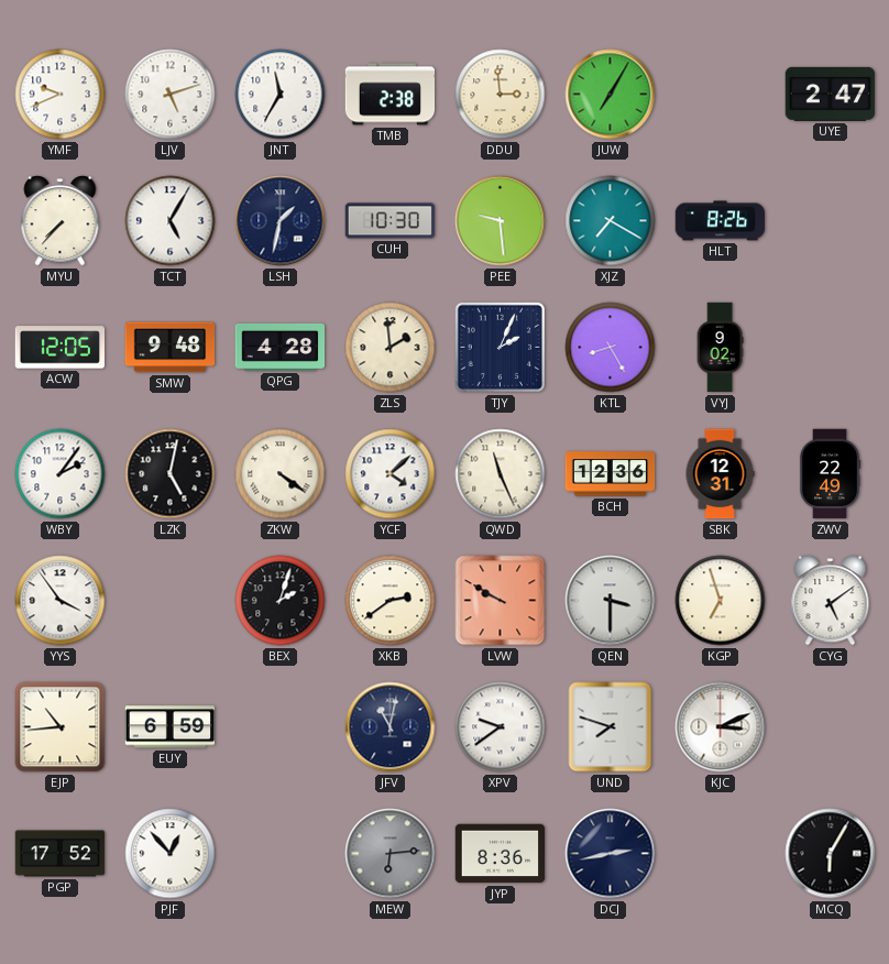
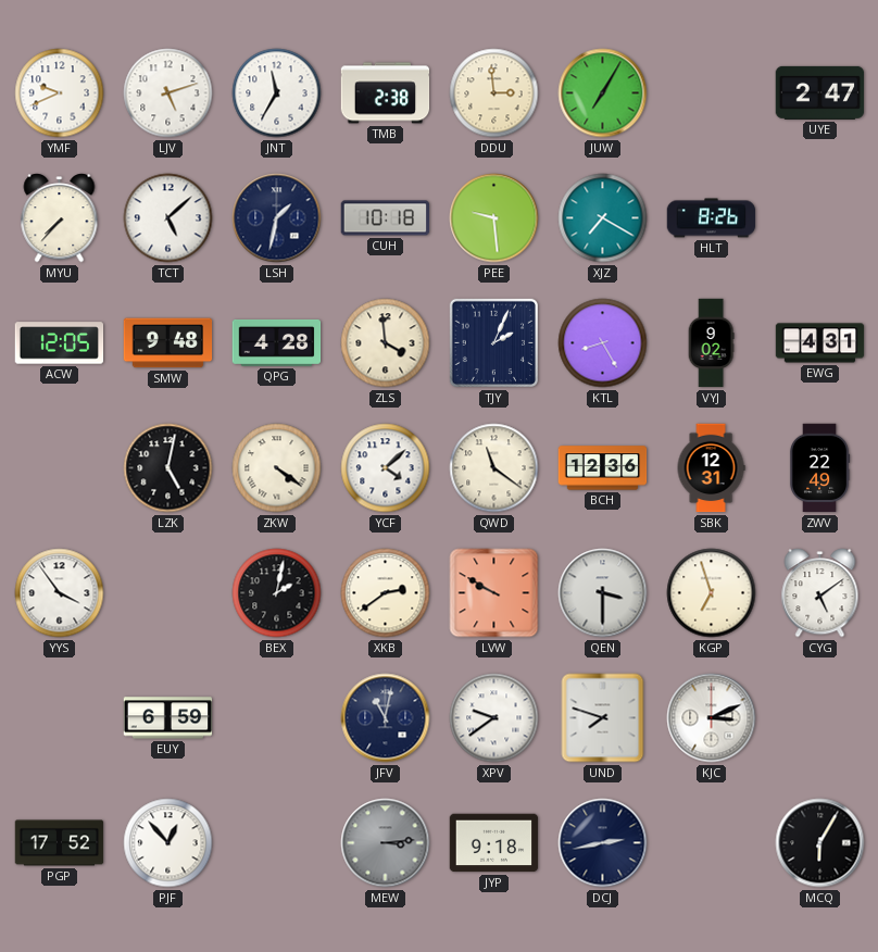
TCT: 5:05 -> 5:08 (168, 218)
CUH: 10:30 -> 10:18 (386, 218)
ZLS: 1:59 -> 3:59 (386, 343)
EWG: none -> 4:31 (820, 343)
WBY: 2:06 -> none (61, 474)
QWD: 11:26 -> 11:21 (494, 468)
BEX: 2:03 -> 2:02 (277, 593)
EJP: 10:44 -> none (61, 727)
MEW: 6:14 -> 3:14 (386, 843)
JYP: 8:36 -> 9:18 (494, 843)
